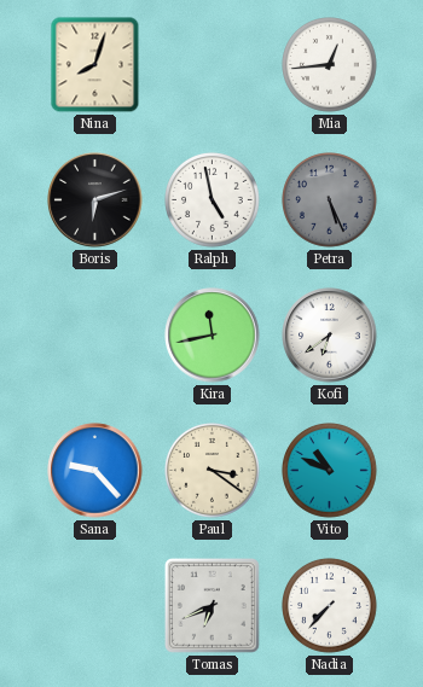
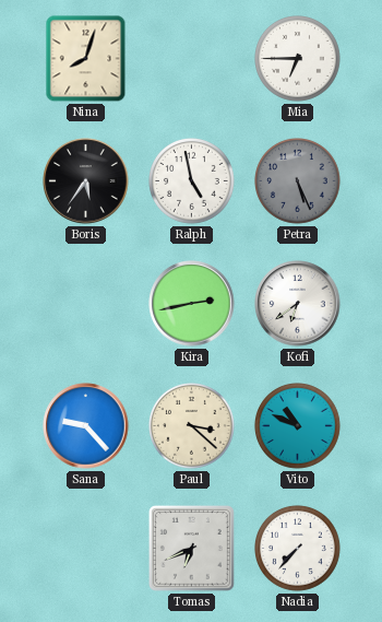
Mia: 12:44 -> 6:45 (298, 59)
Boris: 6:12 -> 5:36 (86, 181)
Kira: 11:43 -> 2:43 (192, 304)
Paul: 3:21 -> 3:22 (192, 426)
